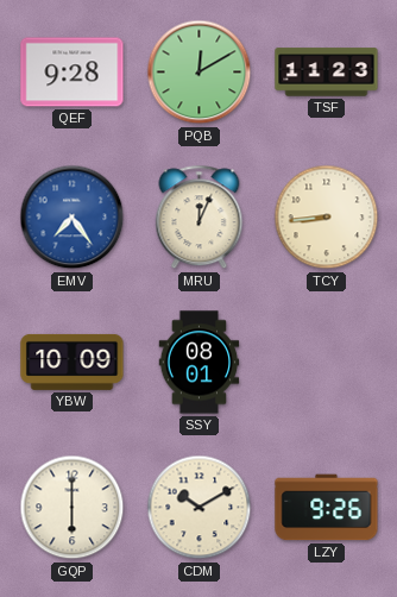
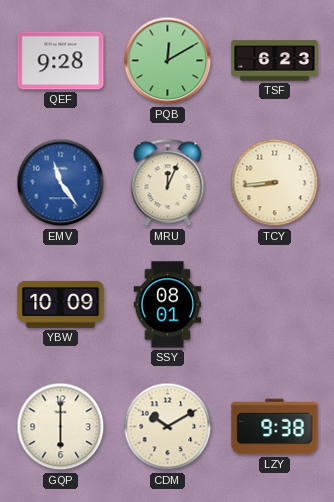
TSF: 11:23 -> 6:23 (275, 61)
EMV: 7:24 -> 11:24 (61, 183)
LZY: 9:26 -> 9:38 (275, 427)
